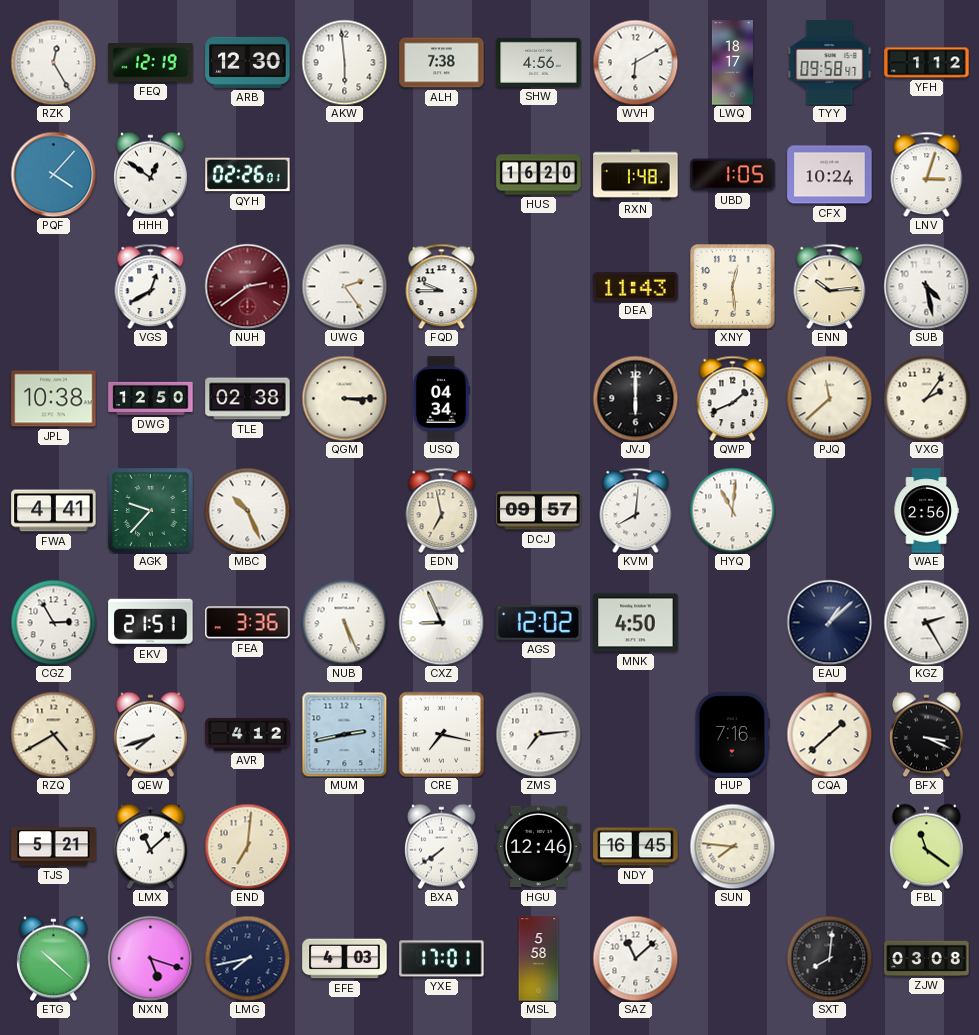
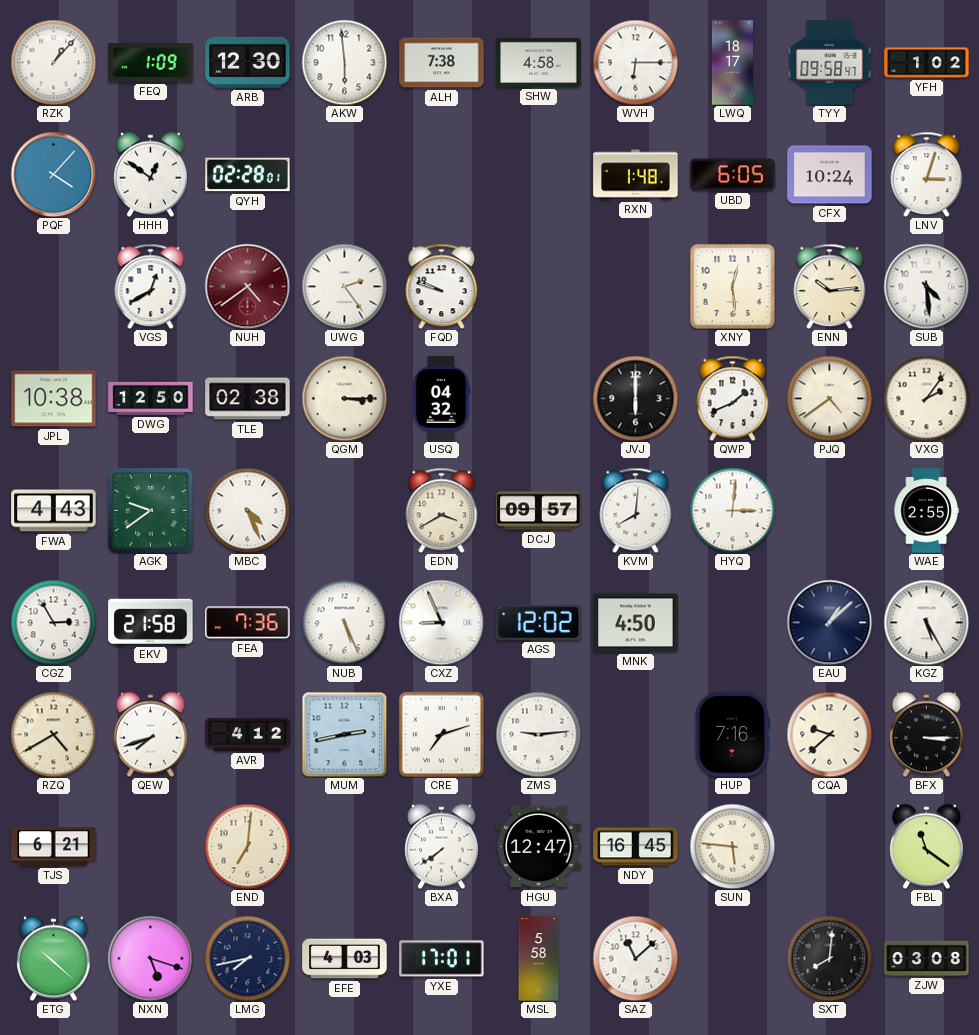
RZK: 12:25 -> 1:07 (53, 62)
FEQ: 12:19 -> 1:09 (151, 63)
SHW: 4:56 -> 4:58 (539, 62)
WVH: 6:10 -> 6:15 (635, 62)
YFH: 1:12 -> 1:02 (927, 63)
QYH: 02:26 -> 02:28 (248, 175)
HUS: 16:20 -> none (539, 175)
UBD: 1:05 -> 6:05 (733, 175)
NUH: 2:39 -> 4:39 (247, 286)
FQD: 9:45 -> 9:48 (442, 286)
DEA: 11:43 -> none (636, 286)
SUB: 4:28 -> 4:29 (926, 286)
USQ: 04:34 -> 04:32 (441, 399)
PJQ: 11:38 -> 4:39 (829, 398)
FWA: 4:41 -> 4:43 (54, 511)
AGK: 9:37 -> 9:39 (151, 511)
MBC: 10:26 -> 4:26 (247, 510)
EDN: 6:58 -> 3:40 (442, 510)
HYQ: 11:01 -> 3:01 (732, 510)
WAE: 2:56 -> 2:55 (926, 511)
EKV: 21:51 -> 21:58 (151, 622)
FEA: 3:36 -> 7:36 (248, 623)
KGZ: 2:25 -> 5:25 (926, 622)
CRE: 7:17 -> 7:12 (441, 734)
ZMS: 7:14 -> 9:14 (538, 734)
CQA: 1:38 -> 9:38 (829, 734)
BFX: 3:19 -> 3:15 (927, 734)
TJS: 5:21 -> 6:21 (54, 847)
LMX: 11:08 -> none (151, 846)
HGU: 12:46 -> 12:47 (539, 847)
SUN: 7:46 -> 5:46 (732, 846)
